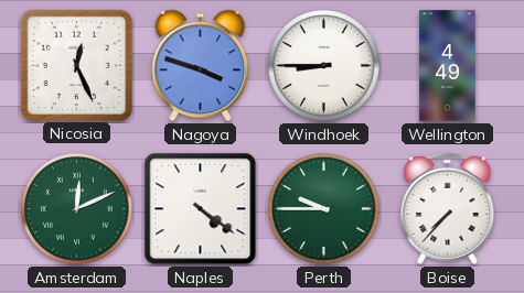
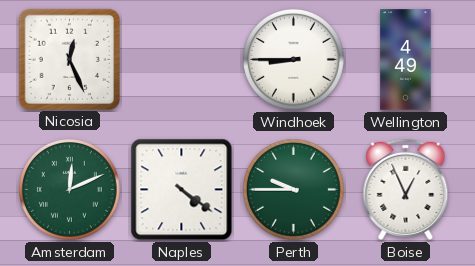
Nagoya: 3:48 -> none (201, 66)
Boise: 7:37 -> 12:56 (406, 189)
